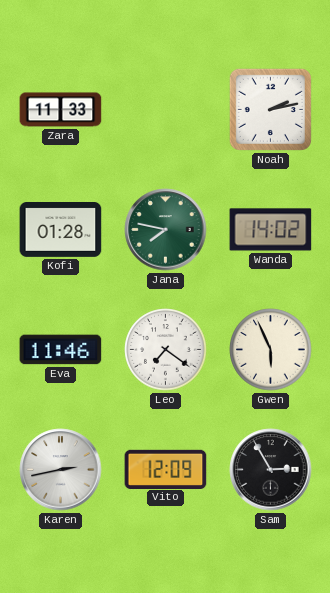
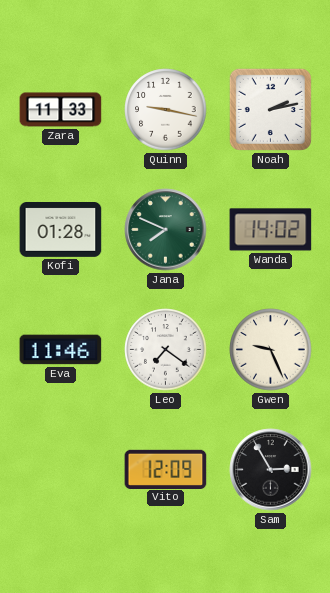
Quinn: none -> 9:17 (166, 110)
Jana: 7:47 -> 7:49 (166, 230)
Gwen: 5:56 -> 9:26 (271, 350)
Karen: 2:43 -> none (61, 470)
